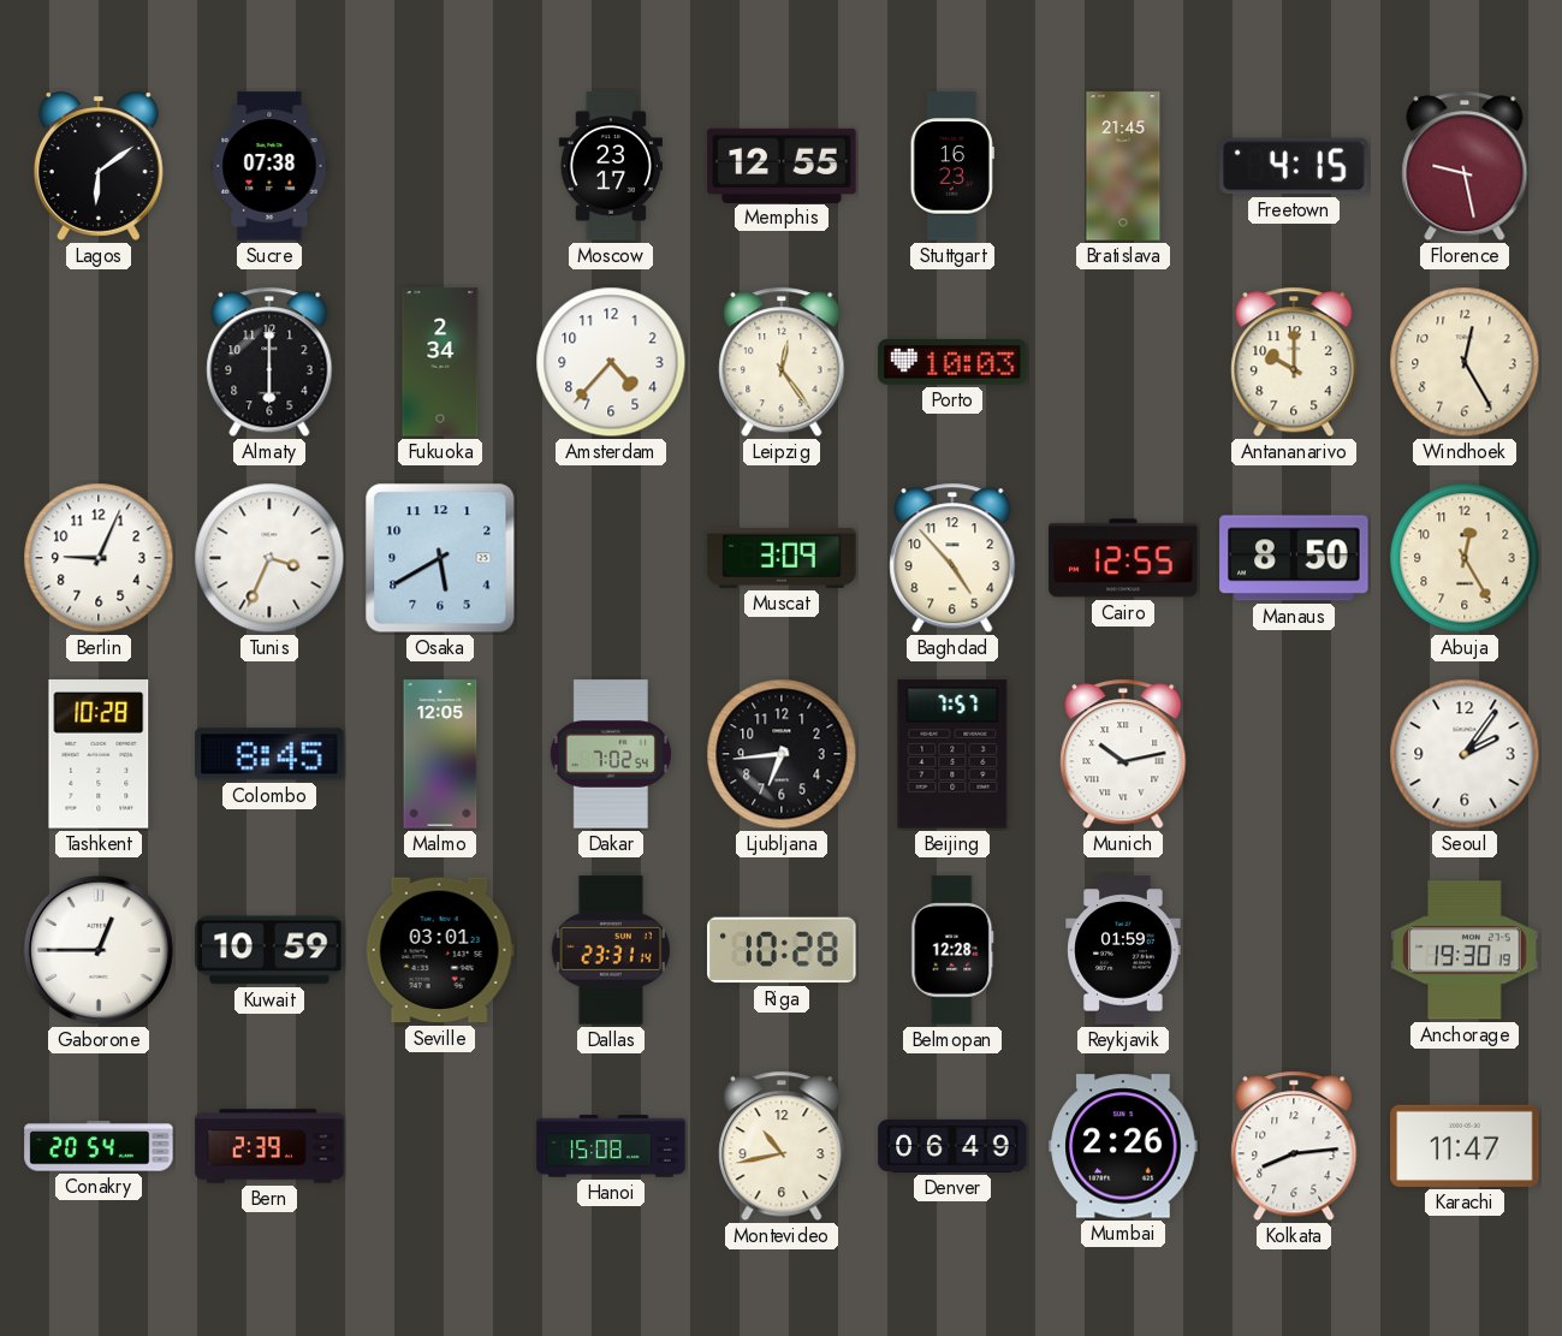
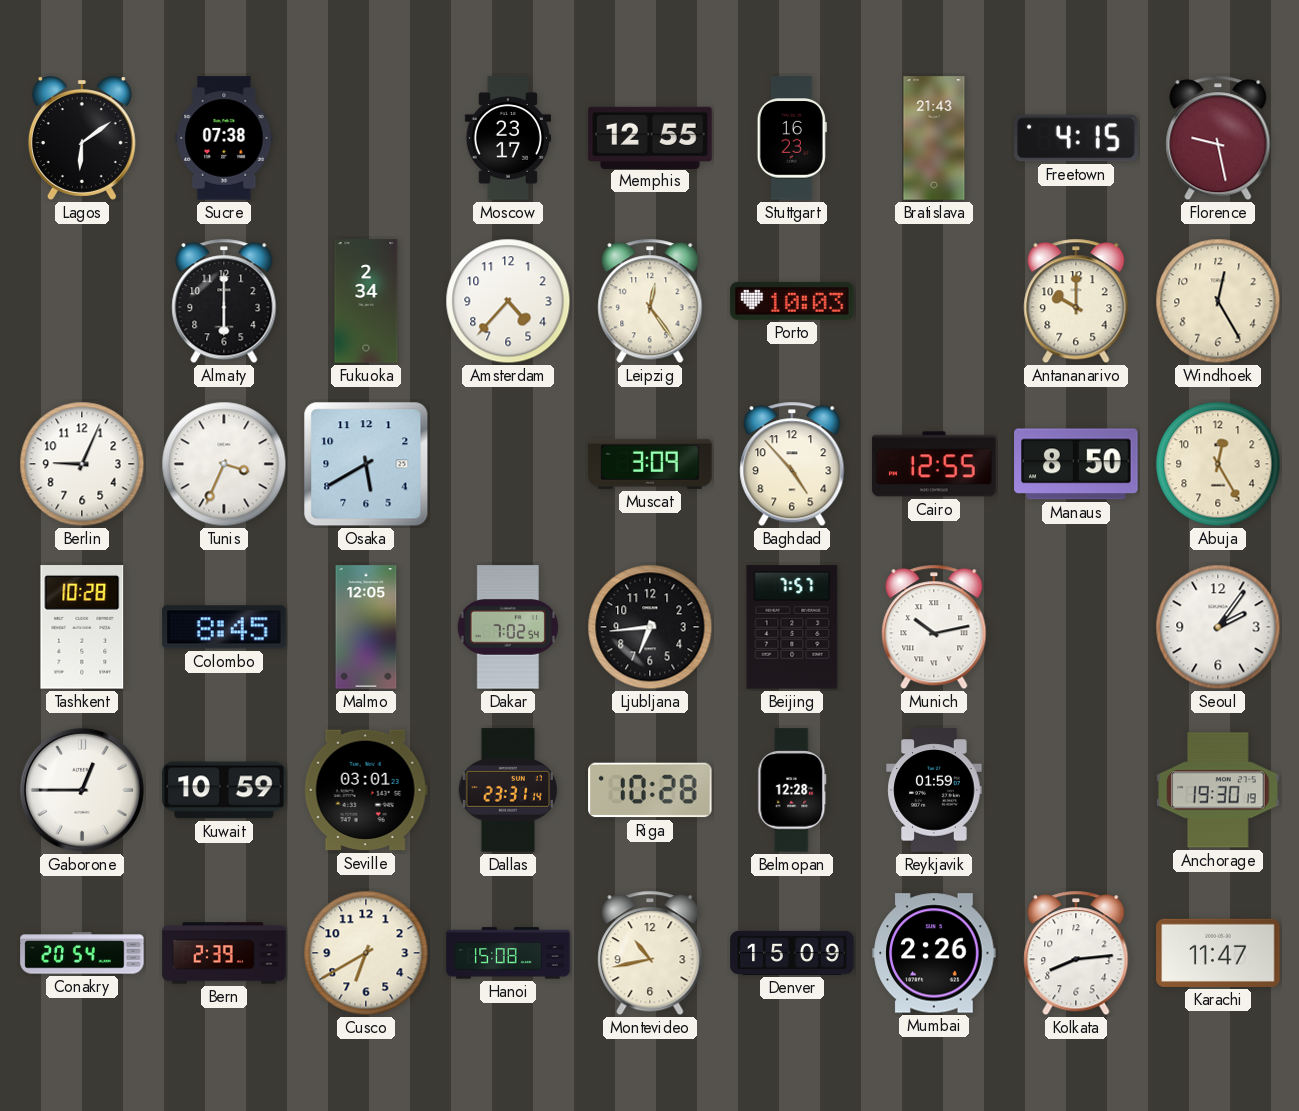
Bratislava: 21:45 -> 21:43 (934, 138)
Cusco: none -> 6:40 (366, 953)
Denver: 06:49 -> 15:09 (792, 953)
